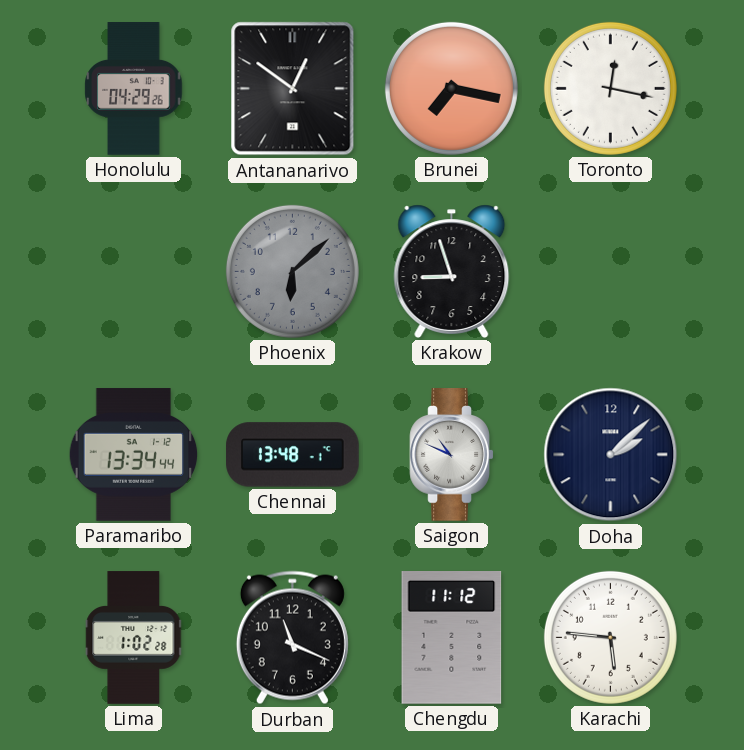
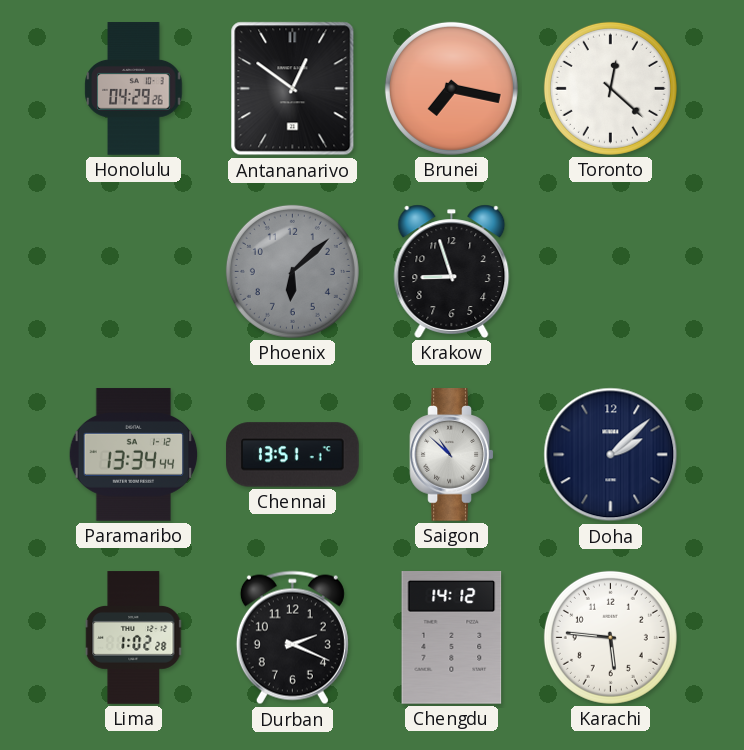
Toronto: 12:17 -> 12:22 (610, 88)
Chennai: 13:48 -> 13:51 (293, 455)
Saigon: 10:49 -> 10:52 (452, 455)
Durban: 11:19 -> 2:19 (292, 638)
Chengdu: 11:12 -> 14:12 (452, 638)
